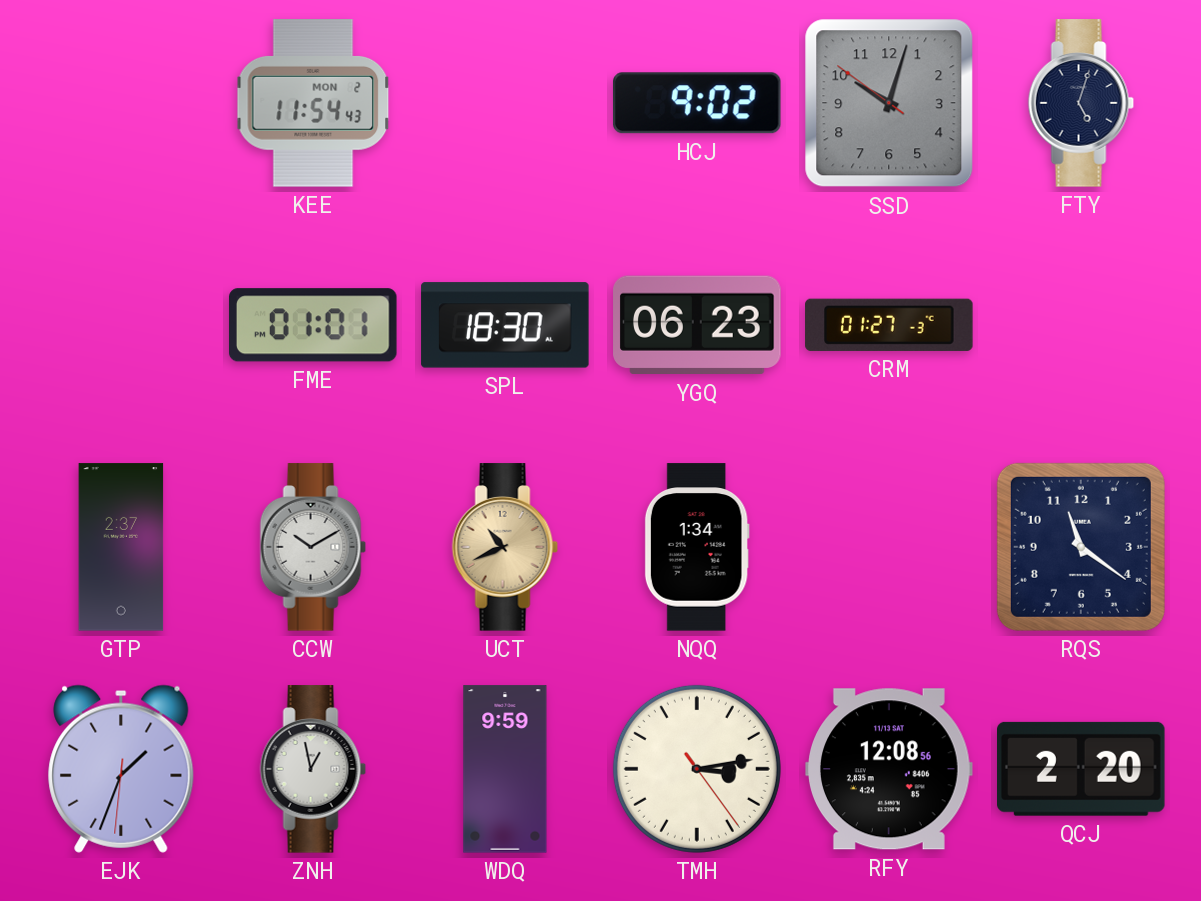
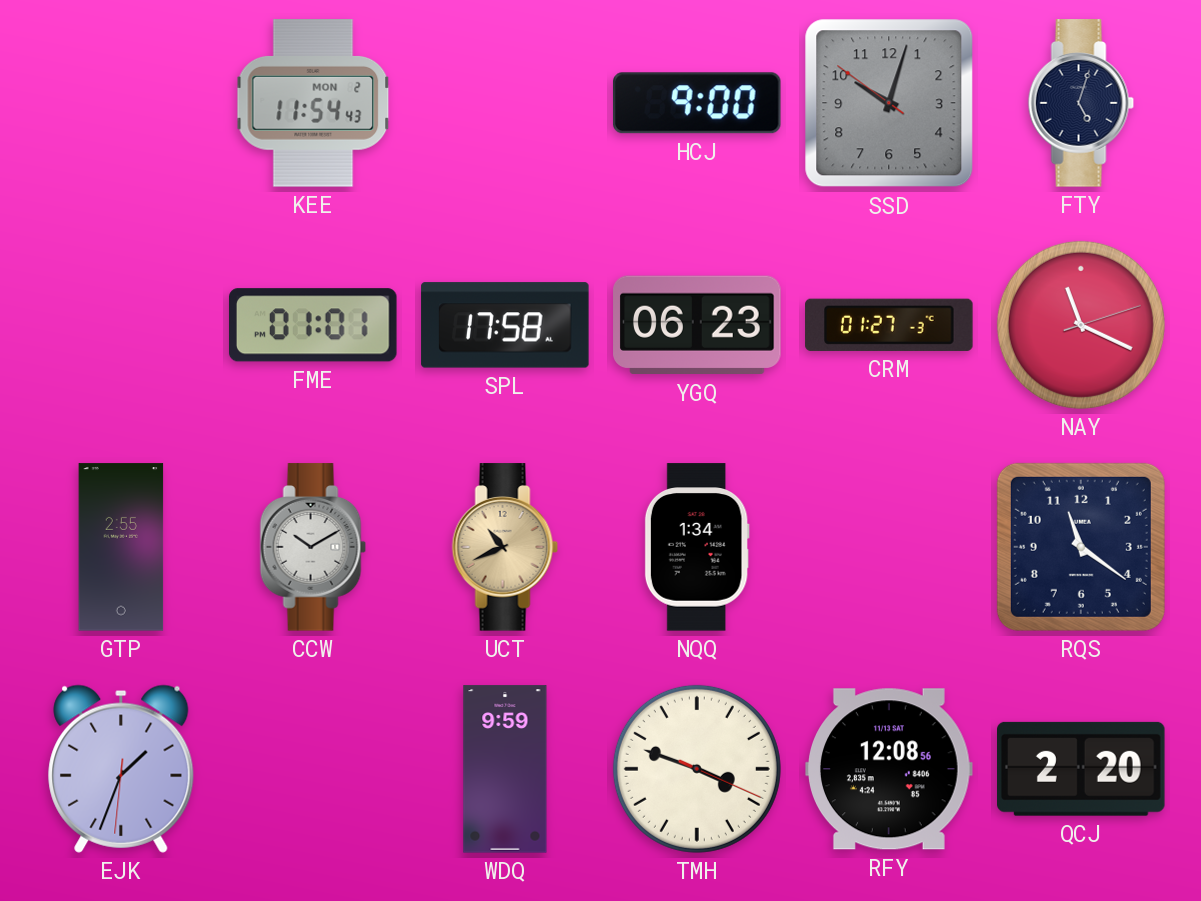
HCJ: 9:02 -> 9:00 (697, 103)
SPL: 18:30 -> 17:58 (505, 325)
NAY: none -> 11:19 (1081, 325)
GTP: 2:37 -> 2:55 (121, 547)
ZNH: 12:58 -> none (313, 769)
TMH: 3:13 -> 3:48 (697, 769)
